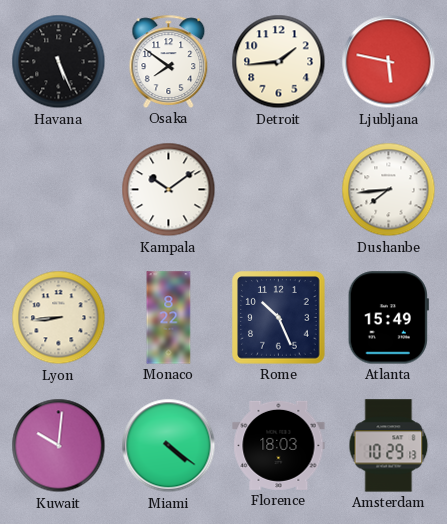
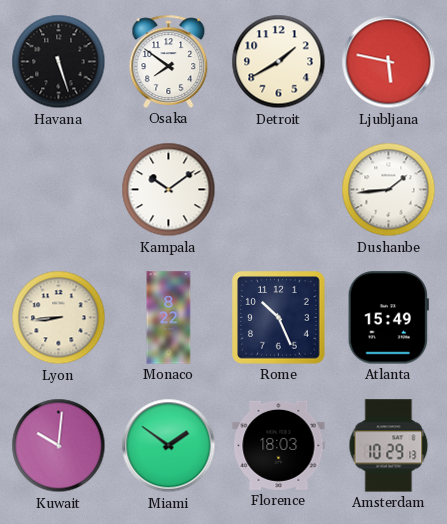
Havana: 5:26 -> 5:27 (59, 62)
Detroit: 1:44 -> 1:40 (279, 62)
Dushanbe: 7:44 -> 1:44 (389, 190)
Miami: 4:21 -> 1:51 (169, 446)
